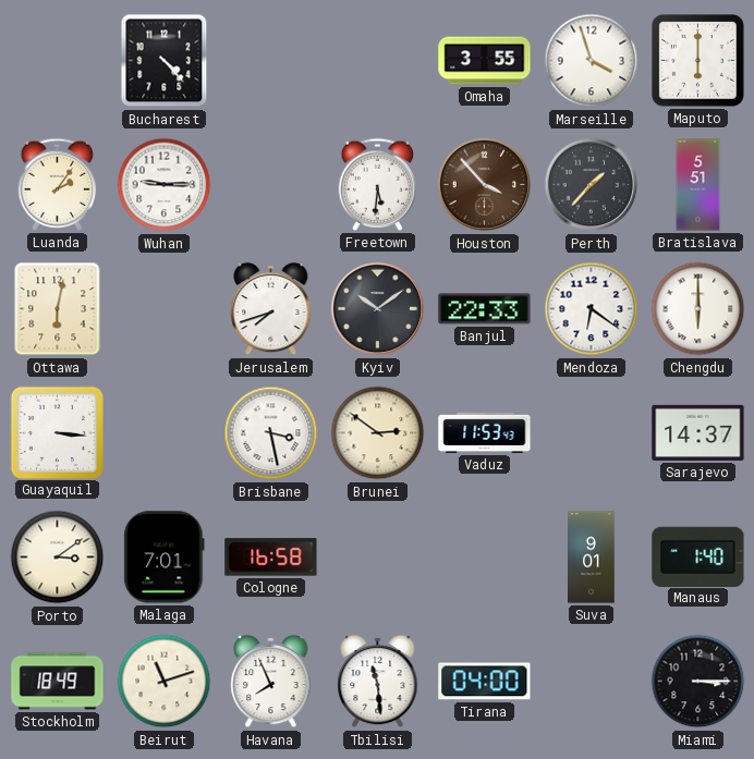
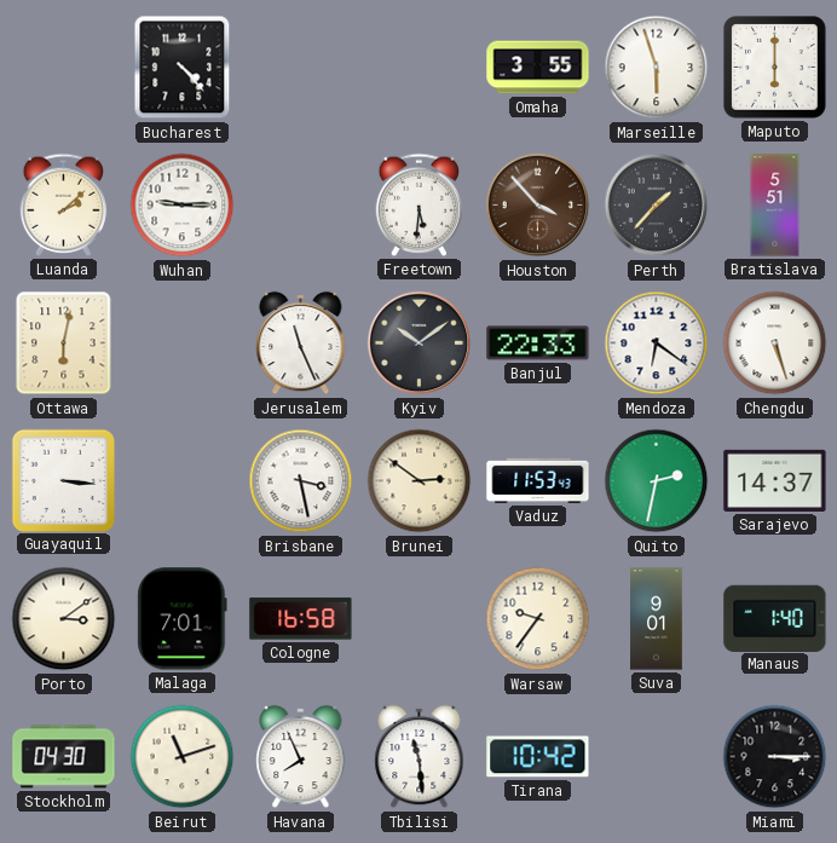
Marseille: 3:57 -> 5:57 (657, 68)
Luanda: 2:06 -> 2:08 (64, 204)
Jerusalem: 7:42 -> 11:26 (301, 343)
Chengdu: 6:00 -> 5:27 (775, 343)
Quito: none -> 2:32 (657, 481)
Warsaw: none -> 9:36 (538, 619)
Stockholm: 18:49 -> 04:30 (64, 757)
Tirana: 04:00 -> 10:42 (538, 757)
